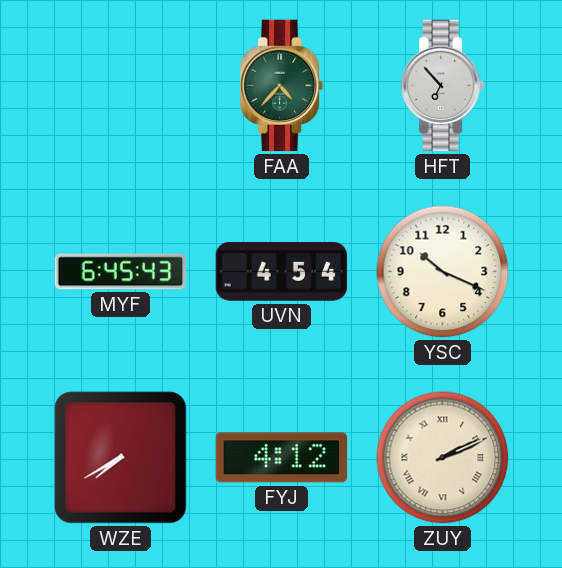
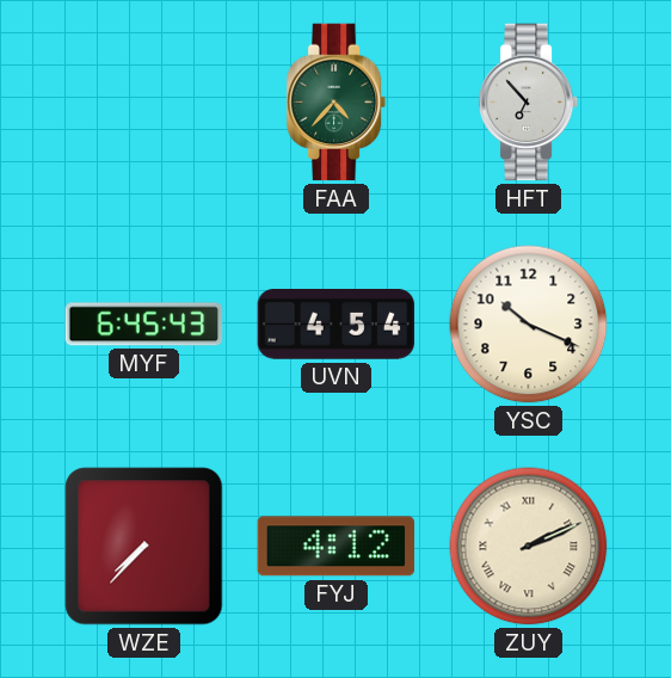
WZE: 7:40 -> 7:37 (144, 547)
